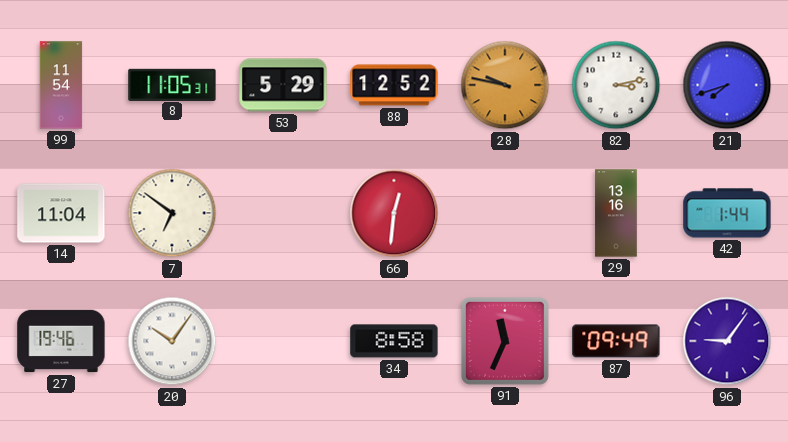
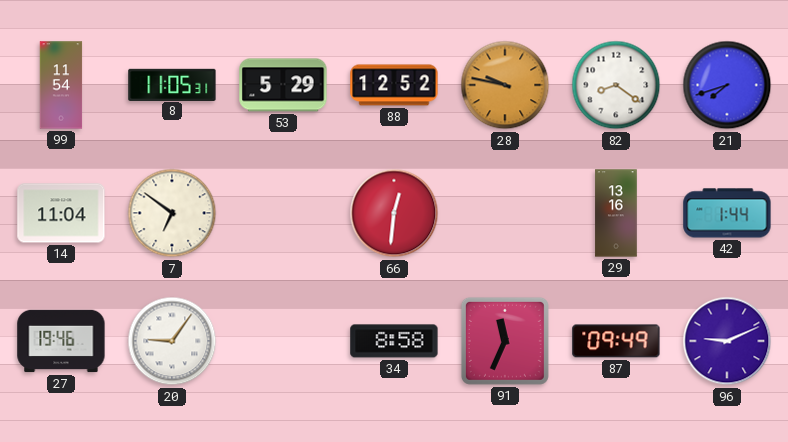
82: 3:13 -> 8:21 (616, 85)
20: 10:06 -> 9:06 (172, 341)
96: 9:06 -> 9:11 (727, 341)
